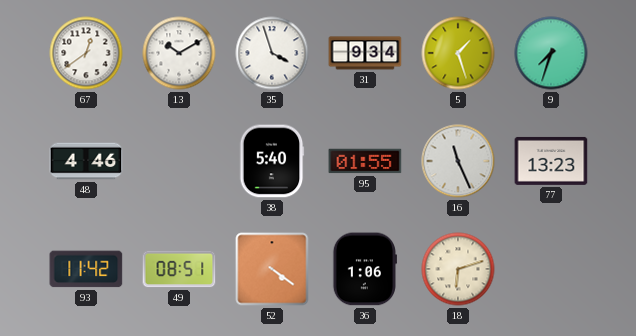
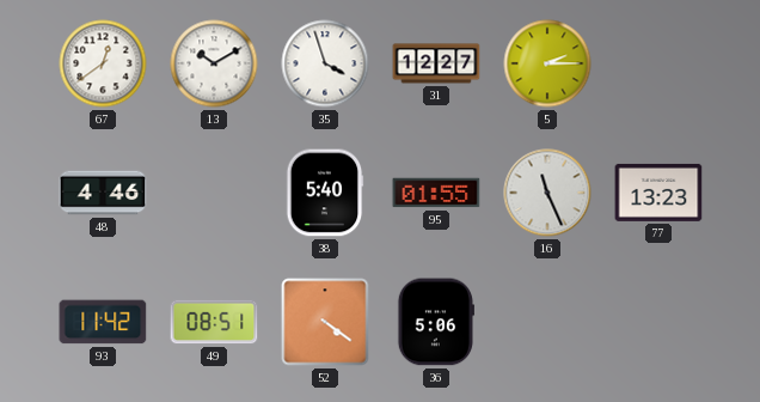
31: 9:34 -> 12:27 (436, 63)
5: 1:27 -> 2:15 (547, 63)
9: 7:33 -> none (551, 53)
36: 1:06 -> 5:06 (436, 322)
18: 6:12 -> none (458, 269)
